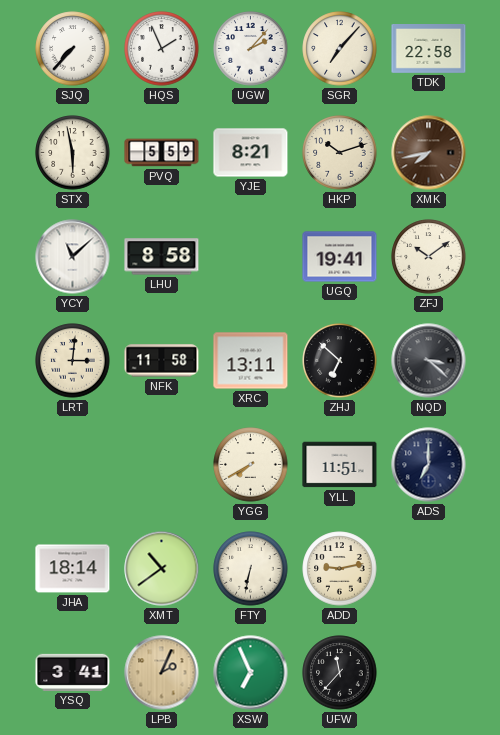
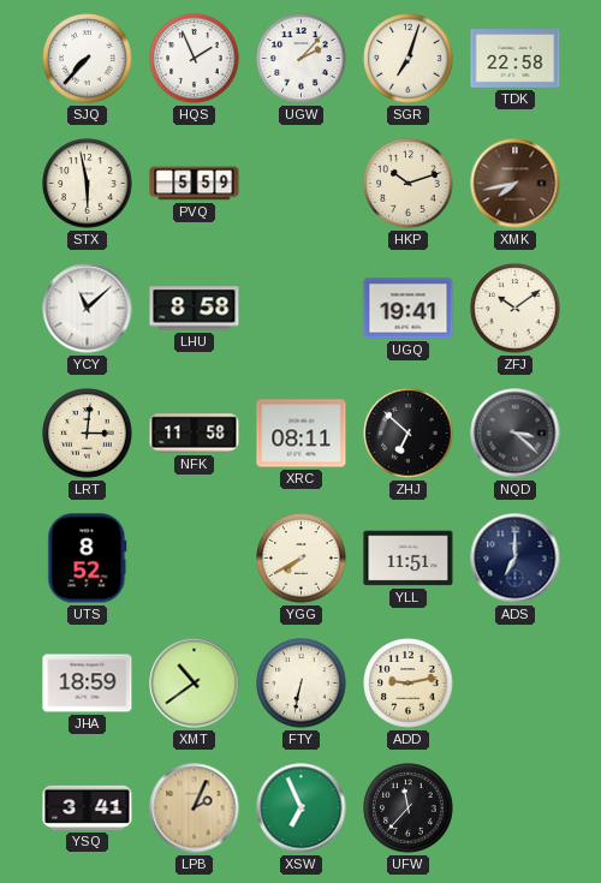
SGR: 7:07 -> 7:03 (409, 59)
YJE: 8:21 -> none (251, 153)
XRC: 13:11 -> 08:11 (302, 434)
UTS: none -> 8:52 (88, 559)
JHA: 18:14 -> 18:59 (88, 684)
